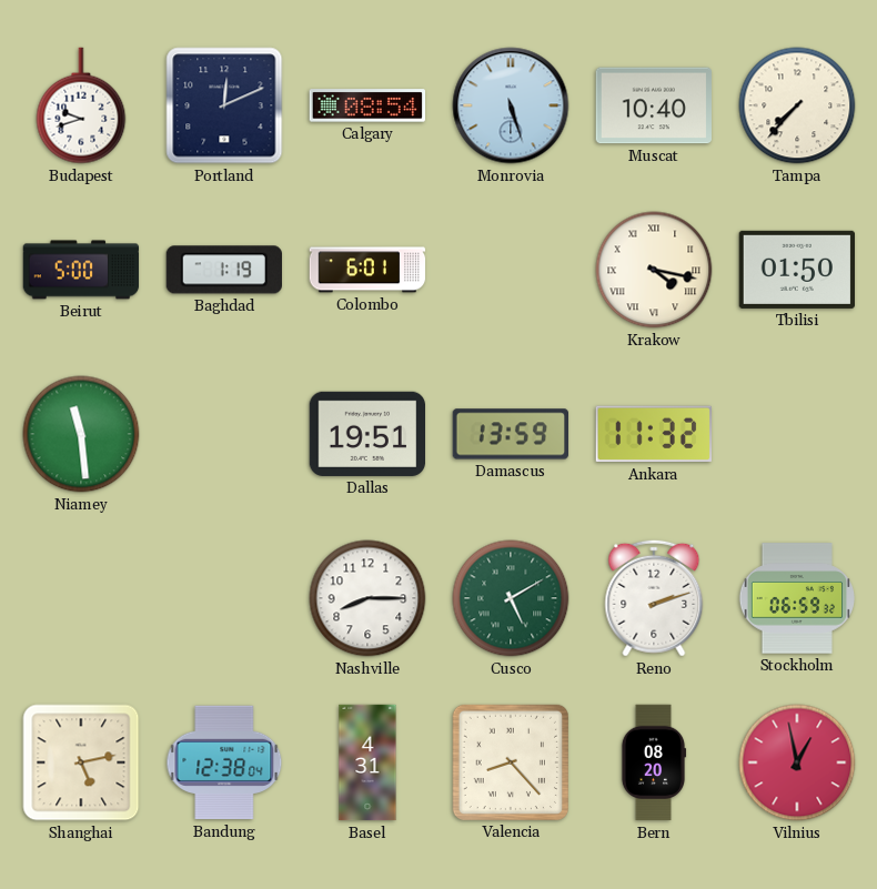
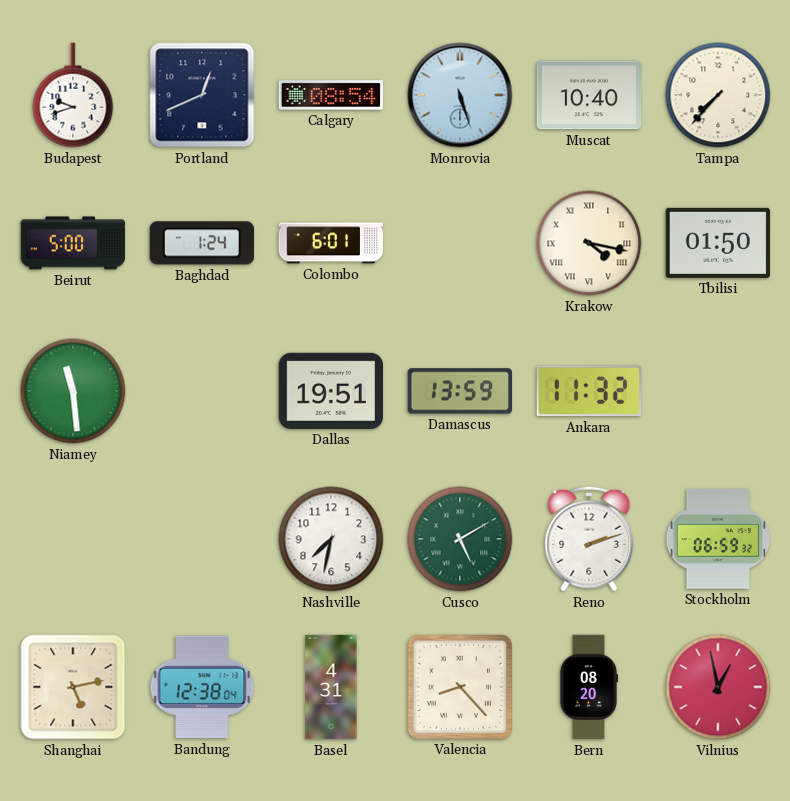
Portland: 12:11 -> 12:41 (202, 95)
Baghdad: 1:19 -> 1:24 (201, 243)
Nashville: 8:15 -> 7:32 (331, 539)
